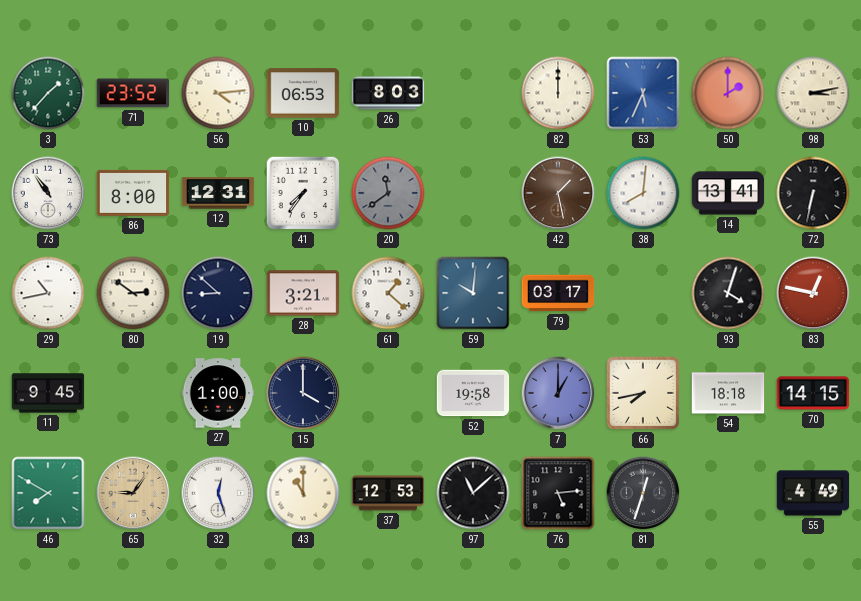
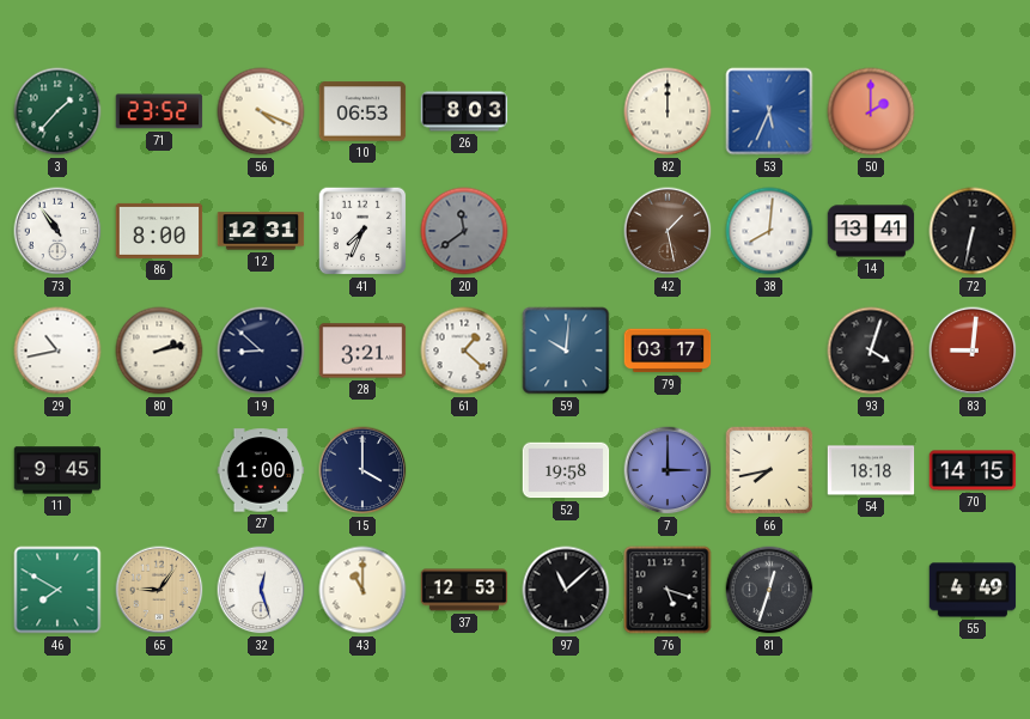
56: 4:14 -> 4:19 (261, 111)
98: 3:13 -> none (813, 93)
41: 7:36 -> 7:34 (362, 231)
80: 2:51 -> 2:13 (159, 351)
83: 12:47 -> 9:01 (973, 351)
7: 1:00 -> 3:00 (668, 470)
76: 5:14 -> 5:18 (668, 590)
